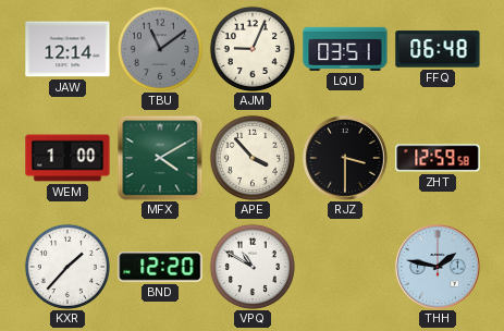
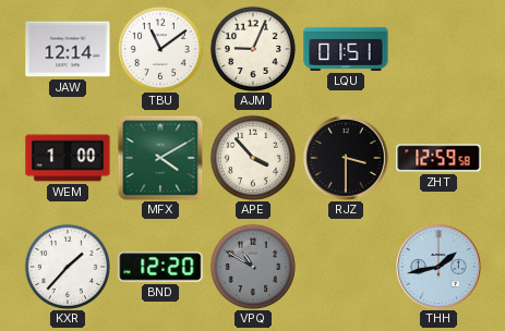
TBU dial: grey -> white (160, 49)
LQU: 03:51 -> 01:51 (346, 49)
FFQ: 06:48 -> none (438, 49)
VPQ dial: white -> grey (253, 267)
THH: 1:47 -> 1:43 (440, 268)
